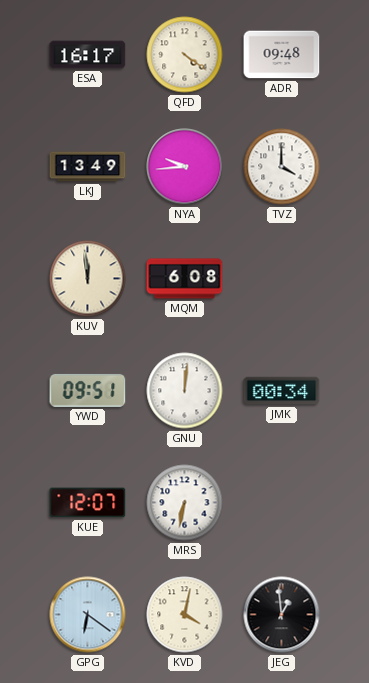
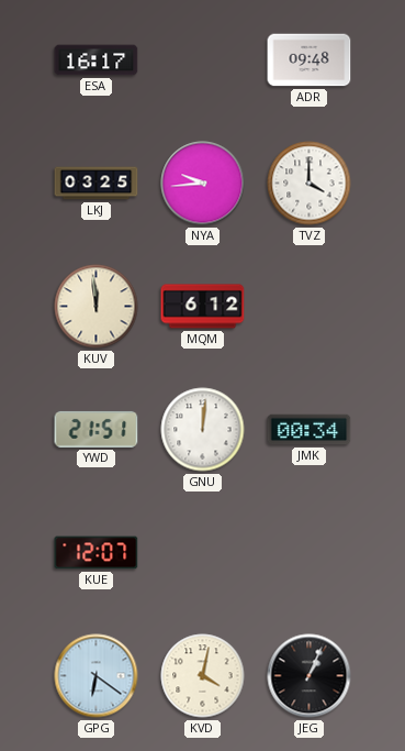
QFD: 4:21 -> none (185, 55)
LKJ: 13:49 -> 03:25 (97, 184)
MQM: 6:08 -> 6:12 (203, 307)
YWD: 09:51 -> 21:51 (97, 429)
MRS: 6:32 -> none (185, 503)
JEG: 12:59 -> 1:04 (310, 676)
